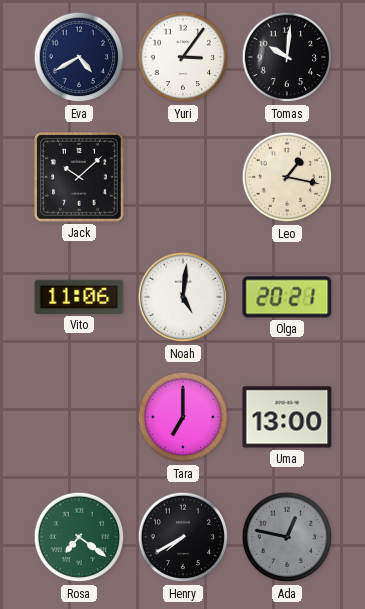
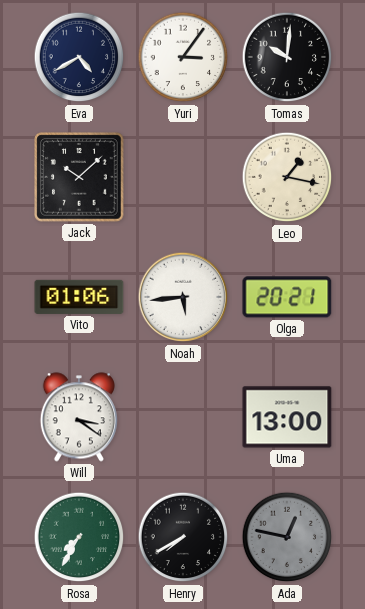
Vito: 11:06 -> 01:06 (79, 297)
Noah: 5:01 -> 5:44 (183, 297)
Will: none -> 3:21 (79, 417)
Tara: 7:00 -> none (183, 417)
Rosa: 7:21 -> 7:35 (79, 537)
